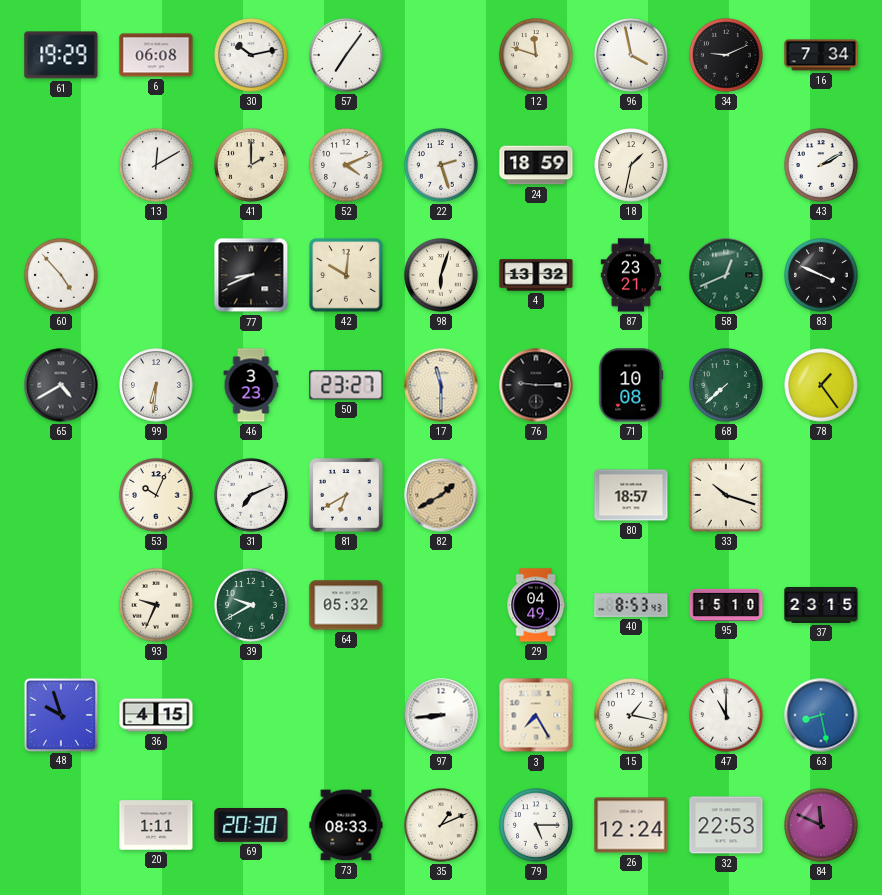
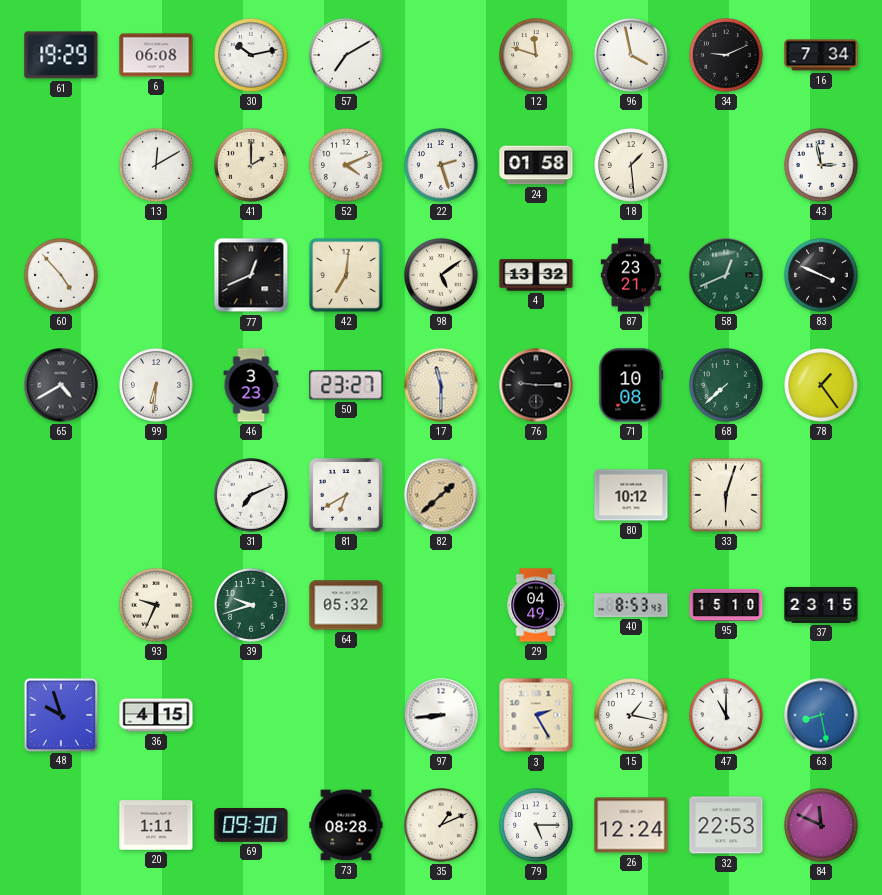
57: 7:06 -> 7:10 (346, 55)
24: 18:59 -> 01:58 (536, 165)
18: 1:32 -> 1:29 (631, 165)
43: 2:10 -> 2:58 (821, 165)
77: 8:41 -> 12:41 (251, 275)
42: 10:01 -> 7:01 (346, 275)
98: 6:03 -> 5:09 (441, 275)
53: 10:04 -> none (156, 495)
82: 1:40 -> 1:38 (441, 495)
80: 18:57 -> 10:12 (631, 495)
33: 10:18 -> 6:03 (726, 495)
39: 9:40 -> 9:42 (251, 605)
3: 7:25 -> 2:25 (536, 715)
69: 20:30 -> 09:30 (251, 826)
73: 08:33 -> 08:28 (346, 825)
